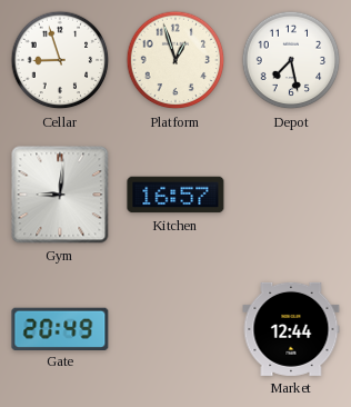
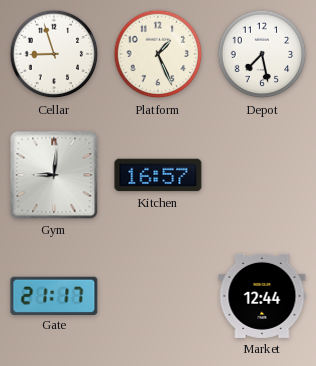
Platform: 12:57 -> 1:26 (158, 54)
Gate: 20:49 -> 21:17 (54, 295)
